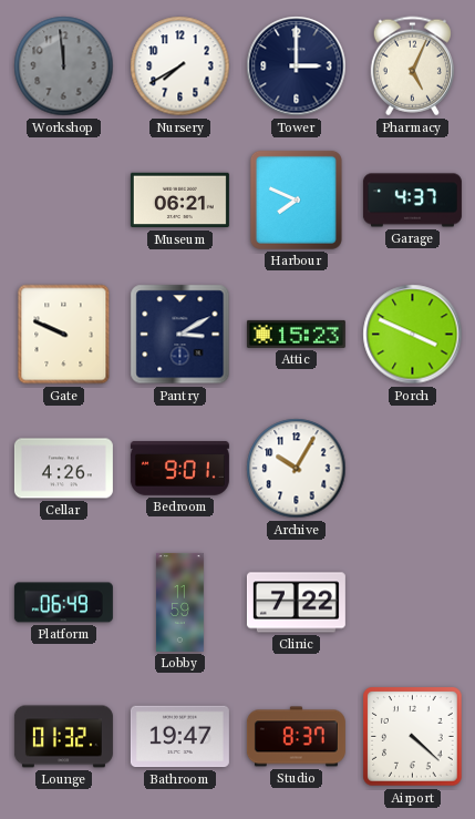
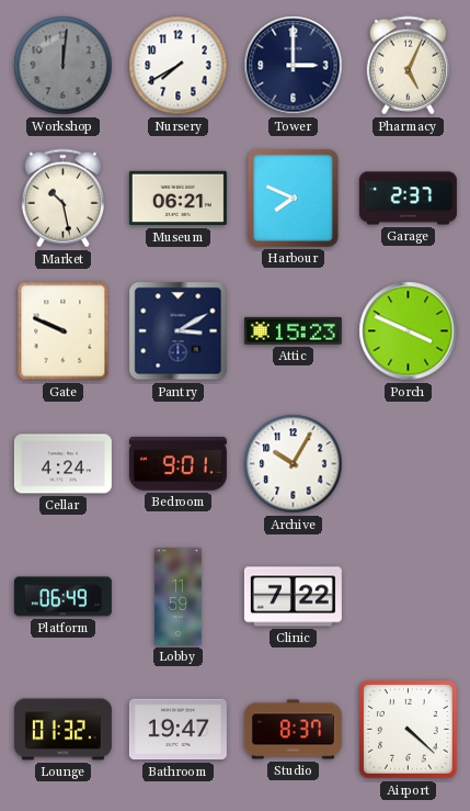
Workshop: 11:59 -> 12:01 (64, 66)
Market: none -> 10:28 (62, 199)
Garage: 4:37 -> 2:37 (408, 199)
Cellar: 4:26 -> 4:24 (62, 464)
